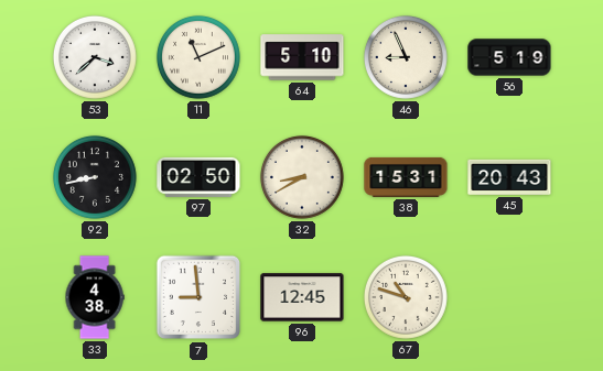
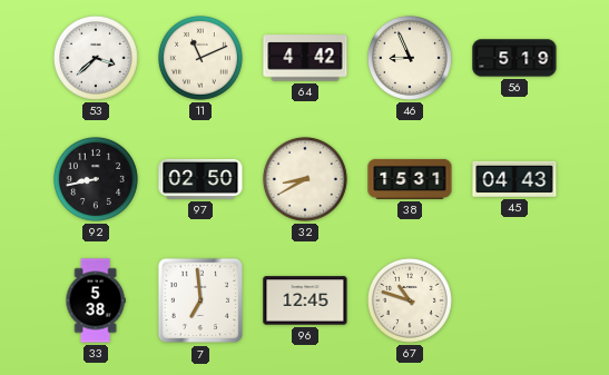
64: 5:10 -> 4:42 (305, 58)
45: 20:43 -> 04:43 (514, 179)
33: 4:38 -> 5:38 (96, 300)
7: 8:59 -> 6:59 (200, 300)
